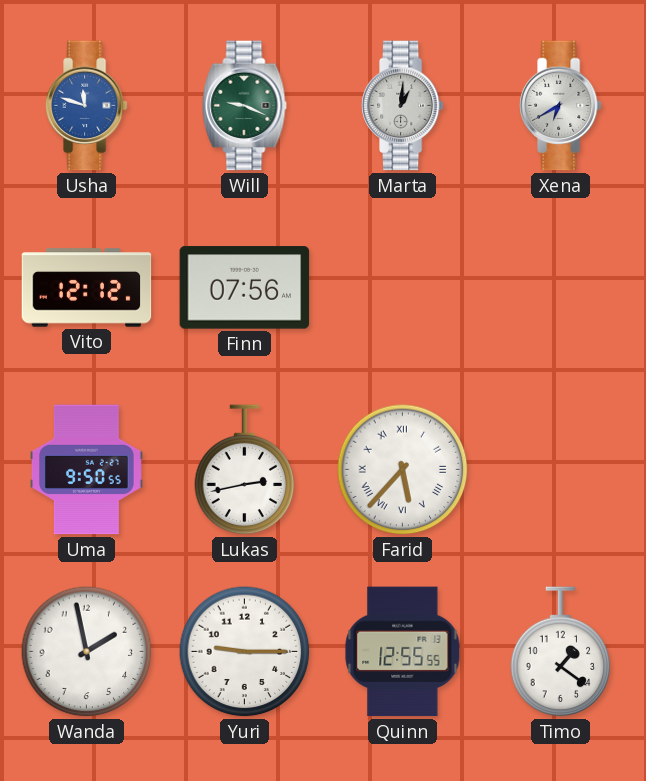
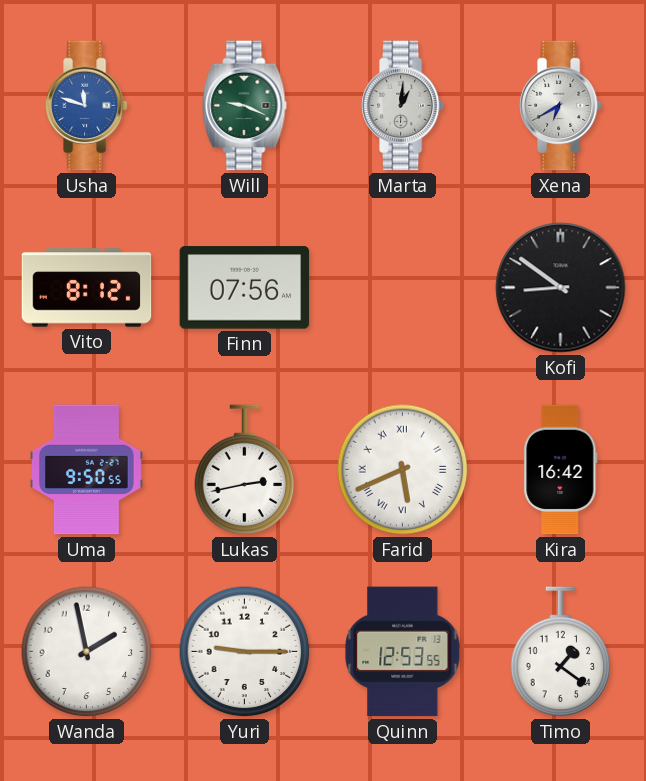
Vito: 12:12 -> 8:12 (87, 288)
Kofi: none -> 8:51 (561, 288)
Farid: 5:37 -> 5:41 (403, 470)
Kira: none -> 16:42 (561, 470)
Quinn: 12:55 -> 12:53 (403, 652)
